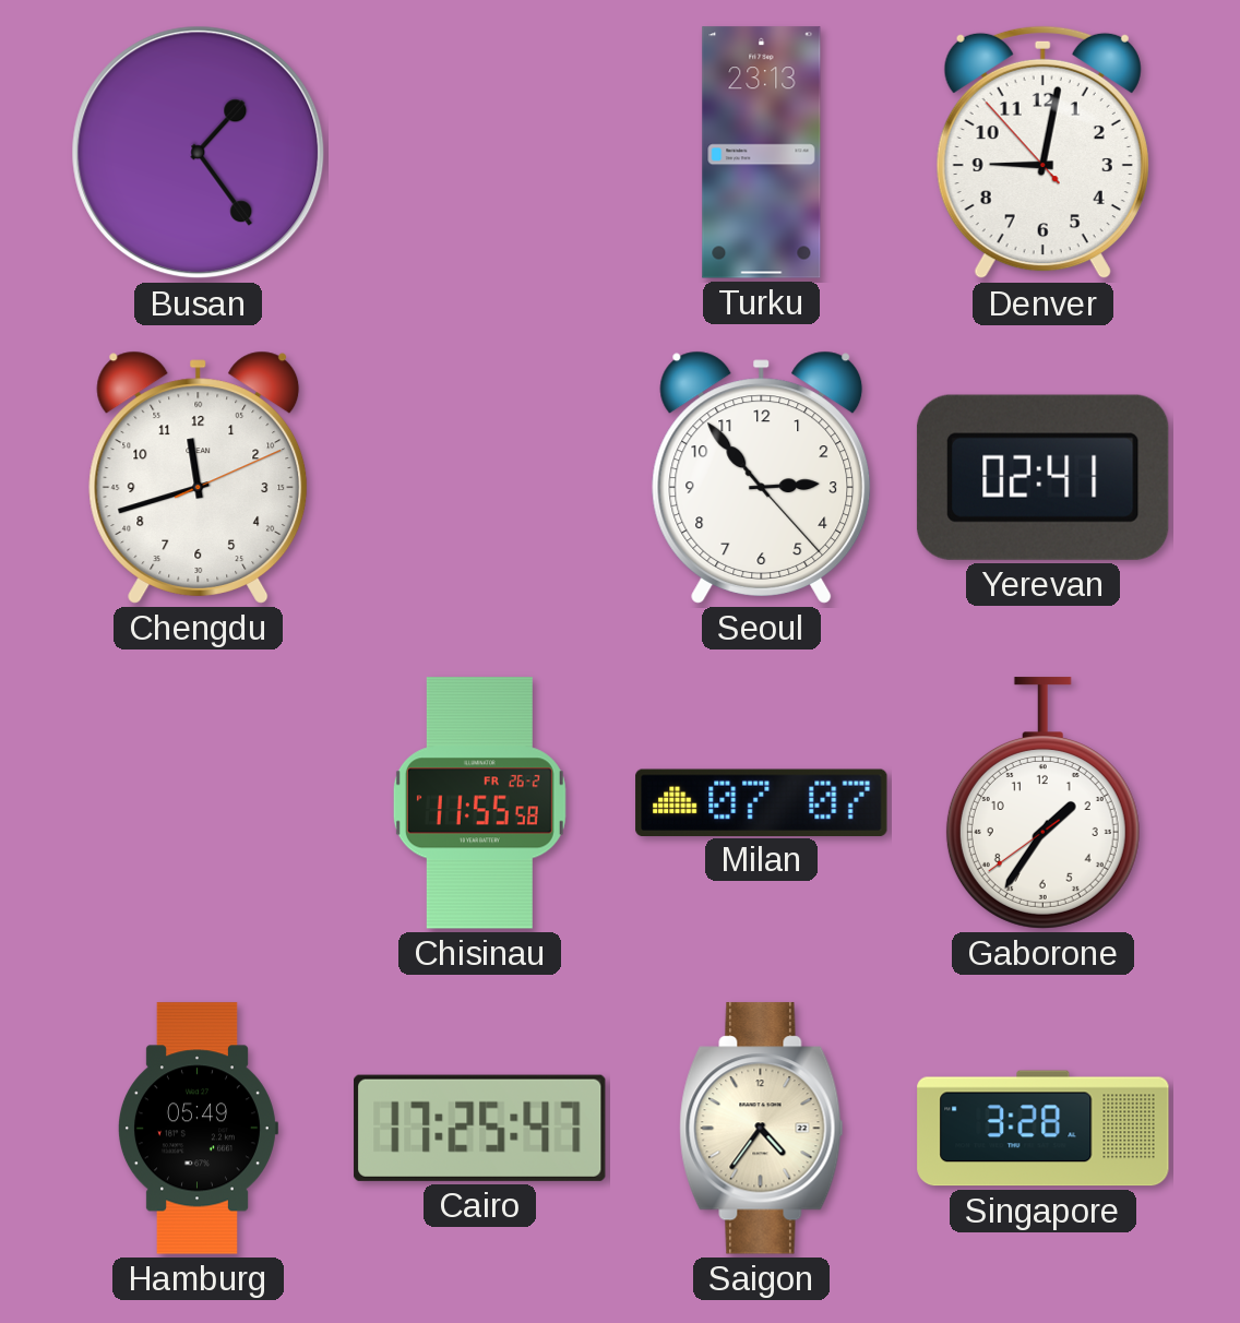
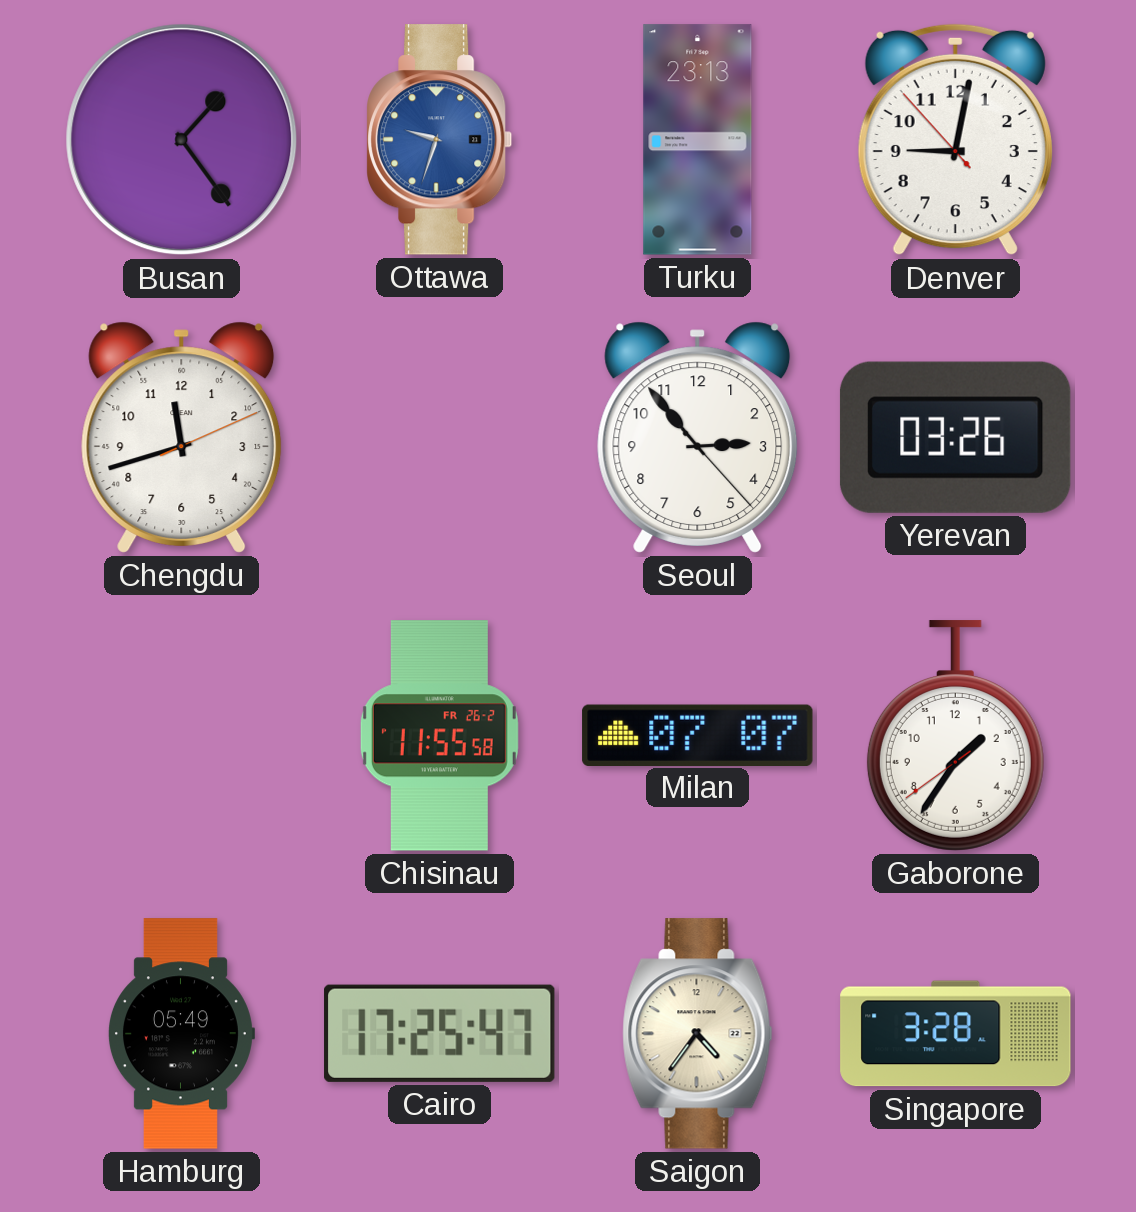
Ottawa: none -> 9:33 (440, 140)
Yerevan: 02:41 -> 03:26 (955, 437)
